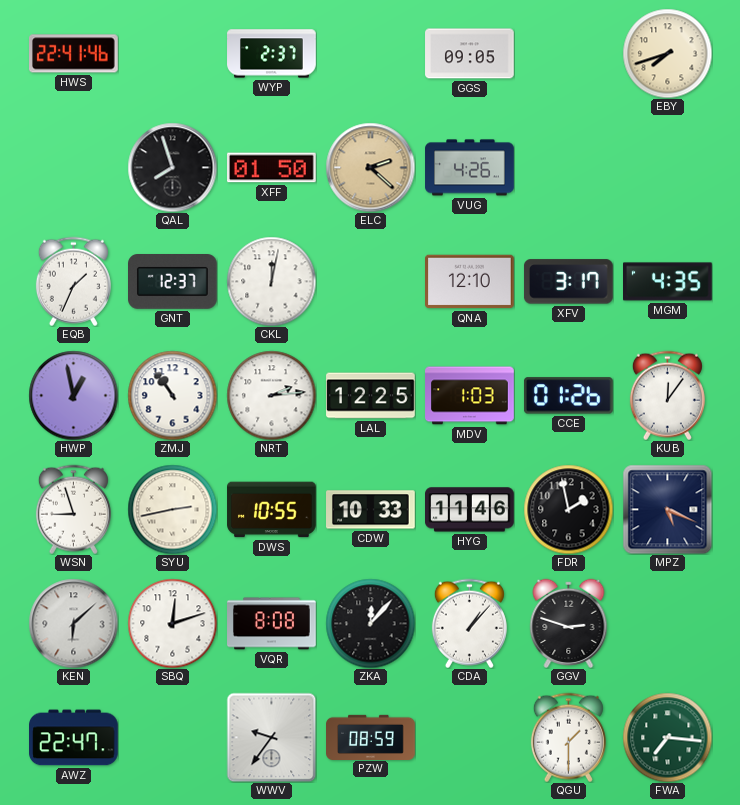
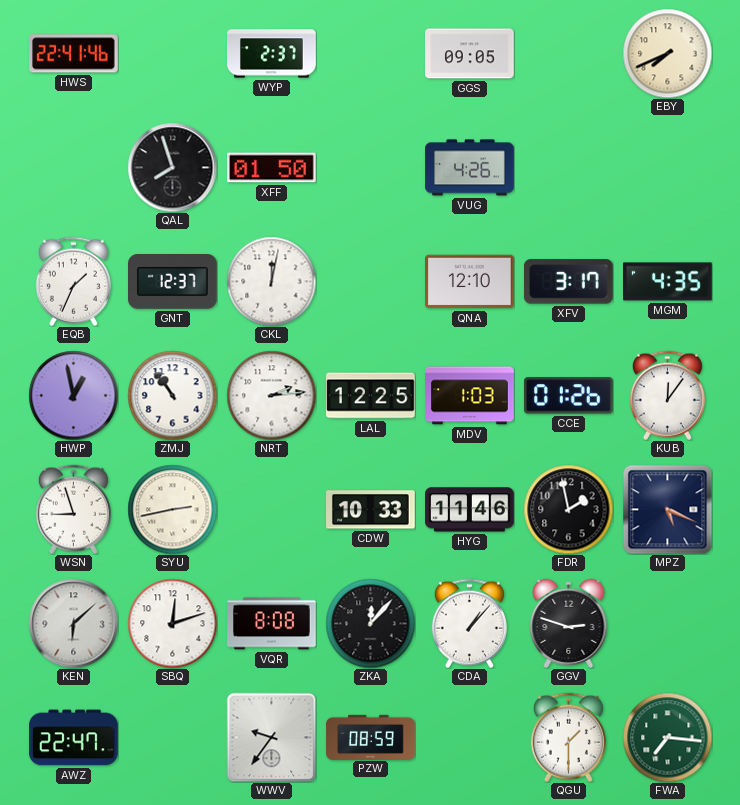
EBY: 7:42 -> 7:41 (667, 53)
ELC: 2:22 -> none (370, 167)
DWS: 10:55 -> none (272, 510)
